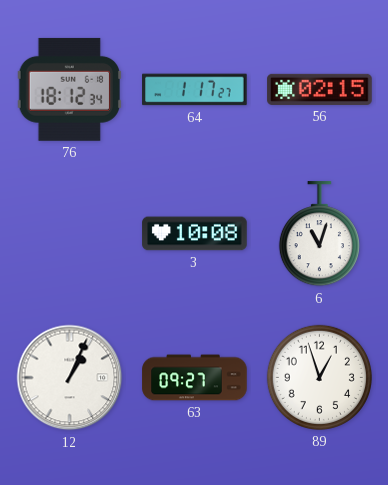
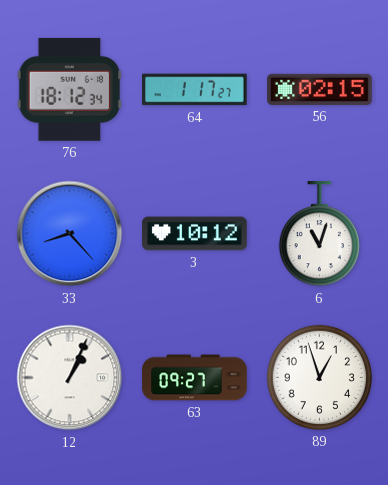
33: none -> 8:23 (70, 234)
3: 10:08 -> 10:12 (195, 234)
